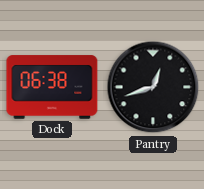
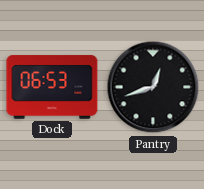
Dock: 06:38 -> 06:53 (52, 87)
